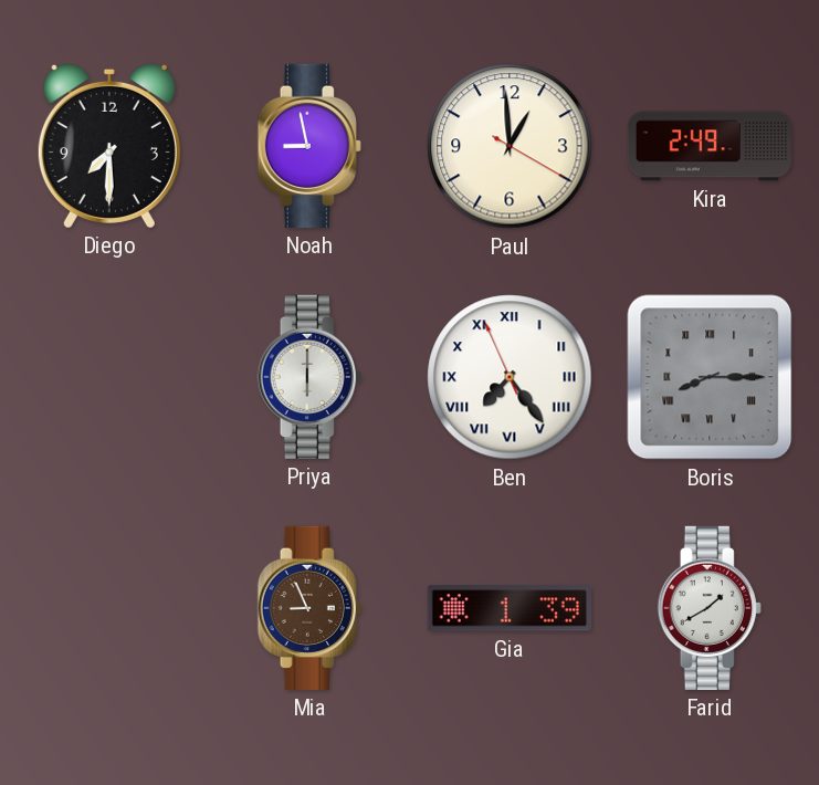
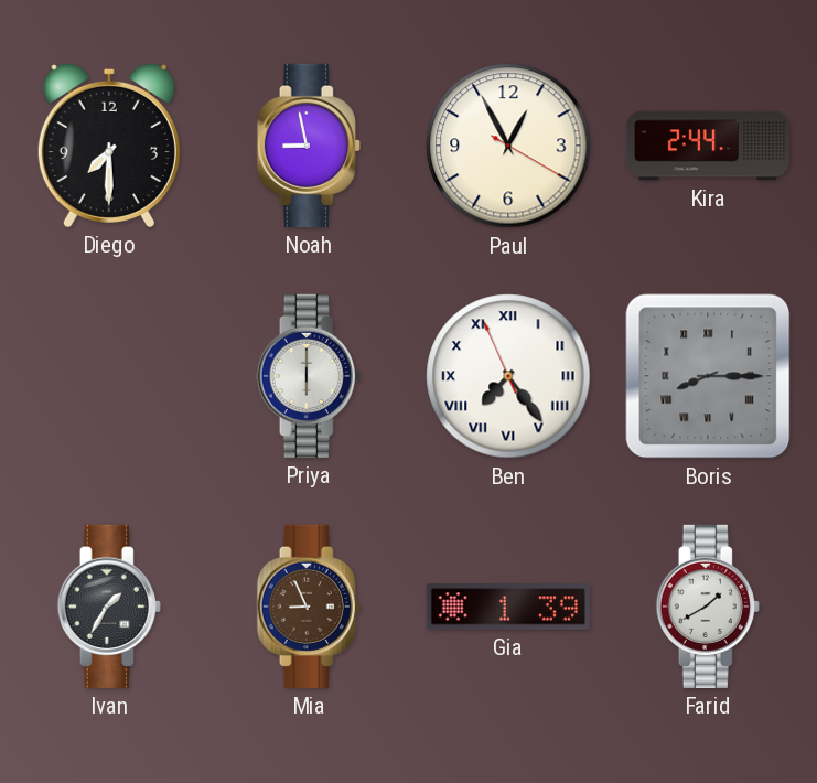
Paul: 12:59 -> 12:55 (508, 146)
Kira: 2:49 -> 2:44 (707, 146)
Ivan: none -> 1:35 (109, 607)
